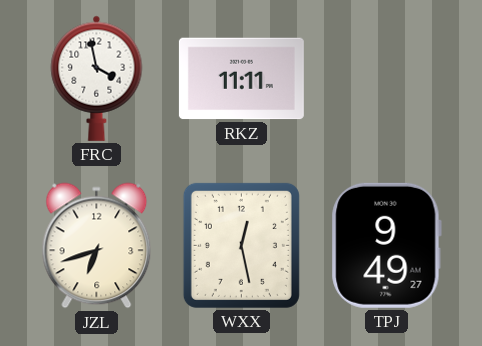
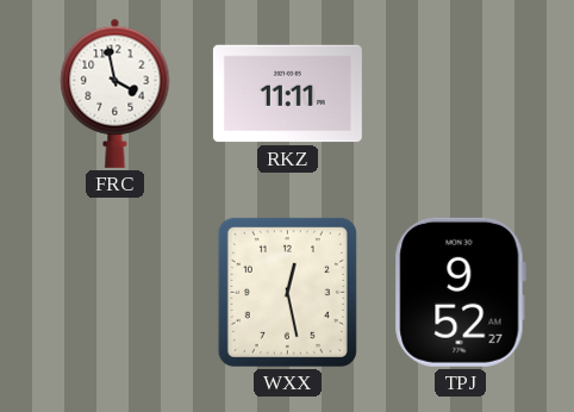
JZL: 6:42 -> none (97, 246)
TPJ: 9:49 -> 9:52 (460, 292)
